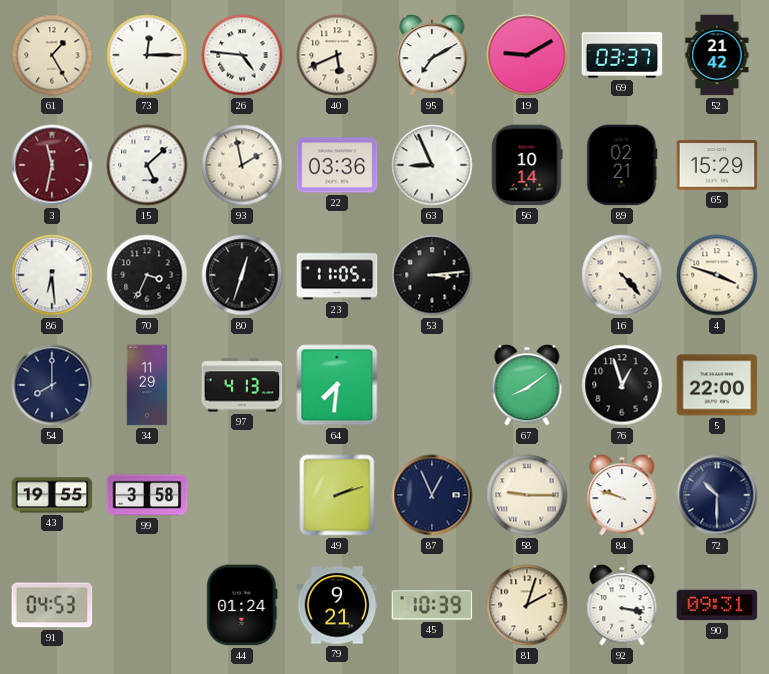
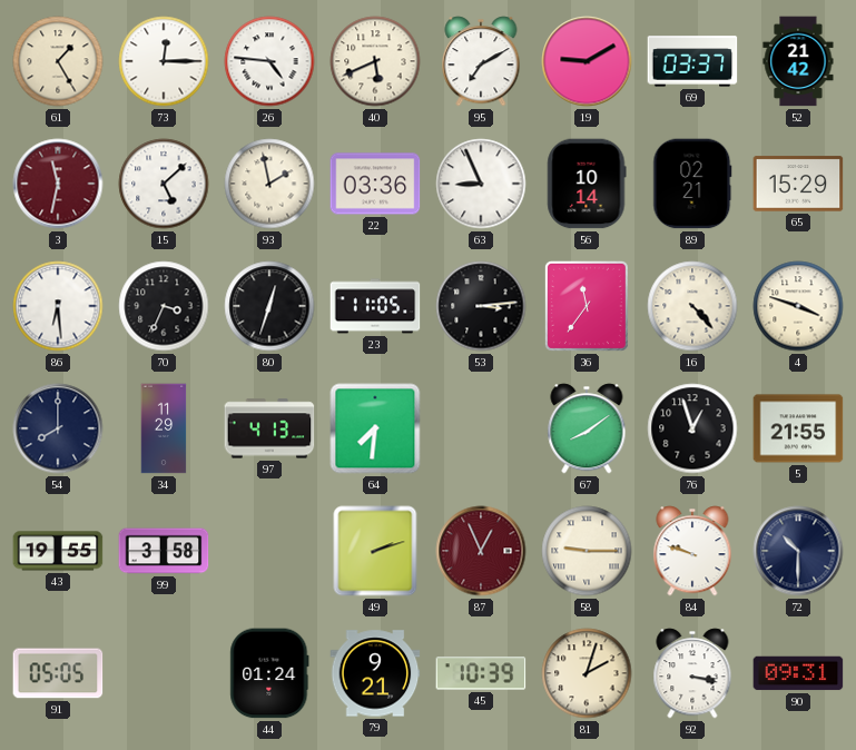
36: none -> 11:36 (587, 306)
5: 22:00 -> 21:55 (798, 428)
87 dial: navy -> burgundy (481, 551)
91: 04:53 -> 05:05 (58, 673)
